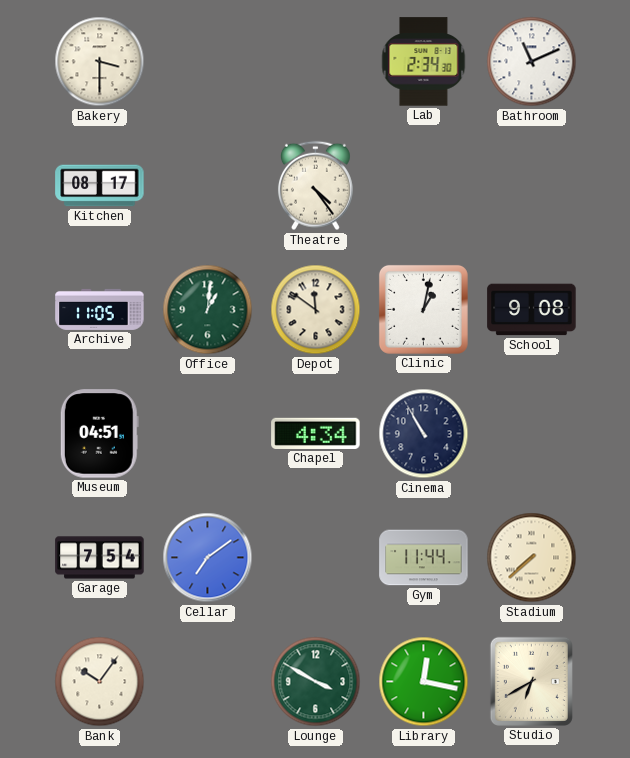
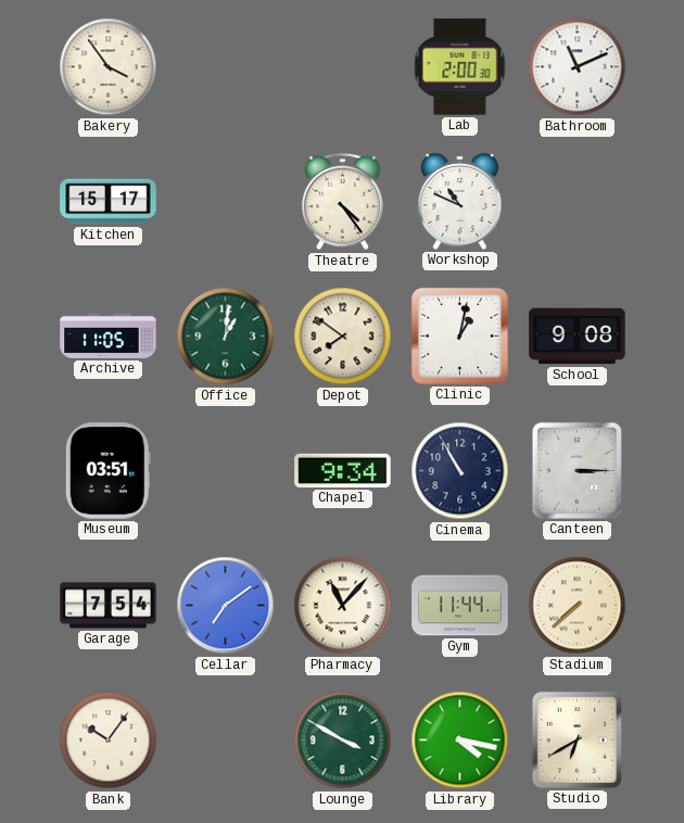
Bakery: 3:30 -> 3:54 (109, 67)
Lab: 2:34 -> 2:00 (460, 67)
Kitchen: 08:17 -> 15:17 (109, 202)
Workshop: none -> 10:49 (460, 201)
Depot: 11:51 -> 7:51 (343, 337)
Museum: 04:51 -> 03:51 (107, 471)
Chapel: 4:34 -> 9:34 (343, 470)
Canteen: none -> 3:15 (577, 470)
Pharmacy: none -> 11:07 (343, 606)
Library: 12:17 -> 4:17 (460, 740)
